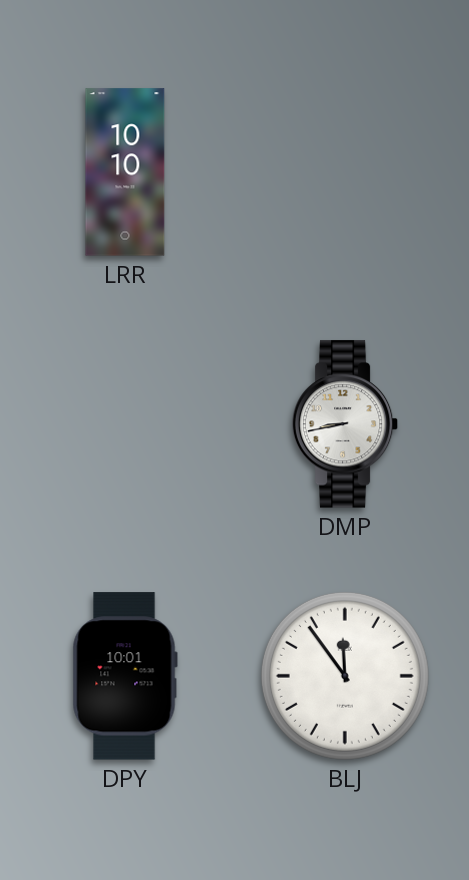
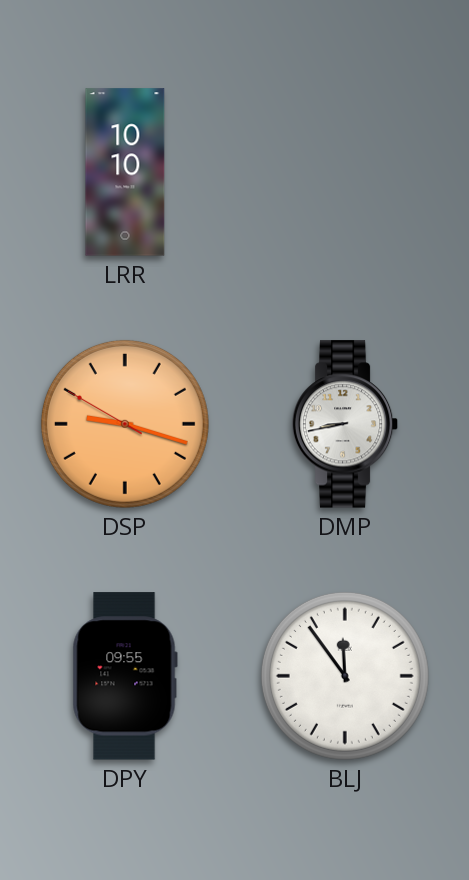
DSP: none -> 9:17 (125, 424)
DPY: 10:01 -> 09:55 (125, 676)
